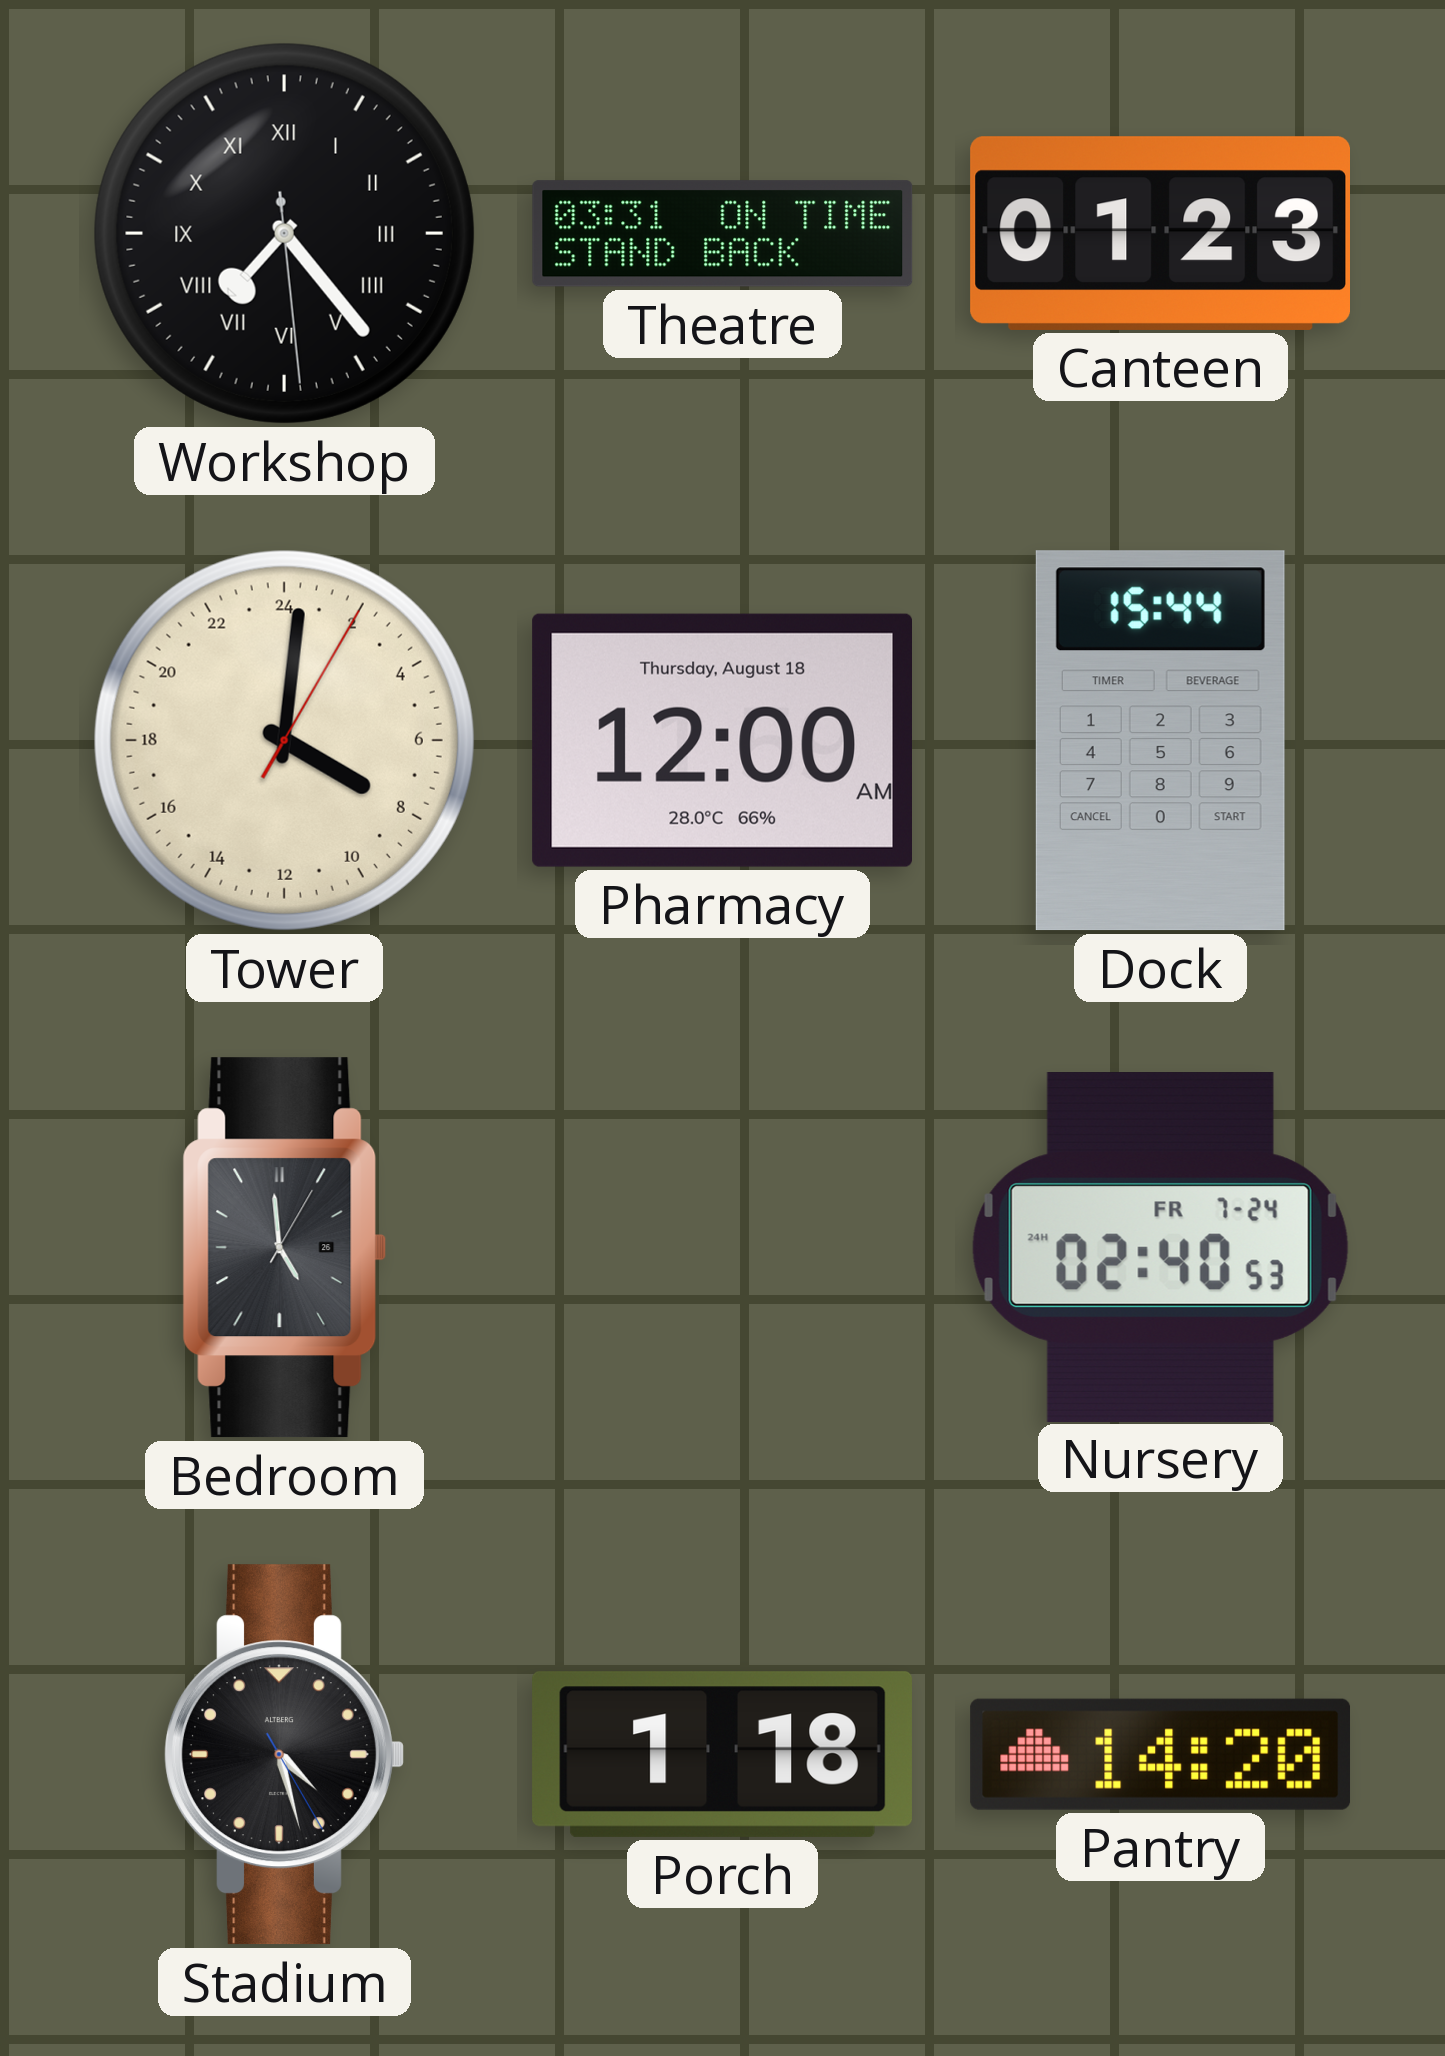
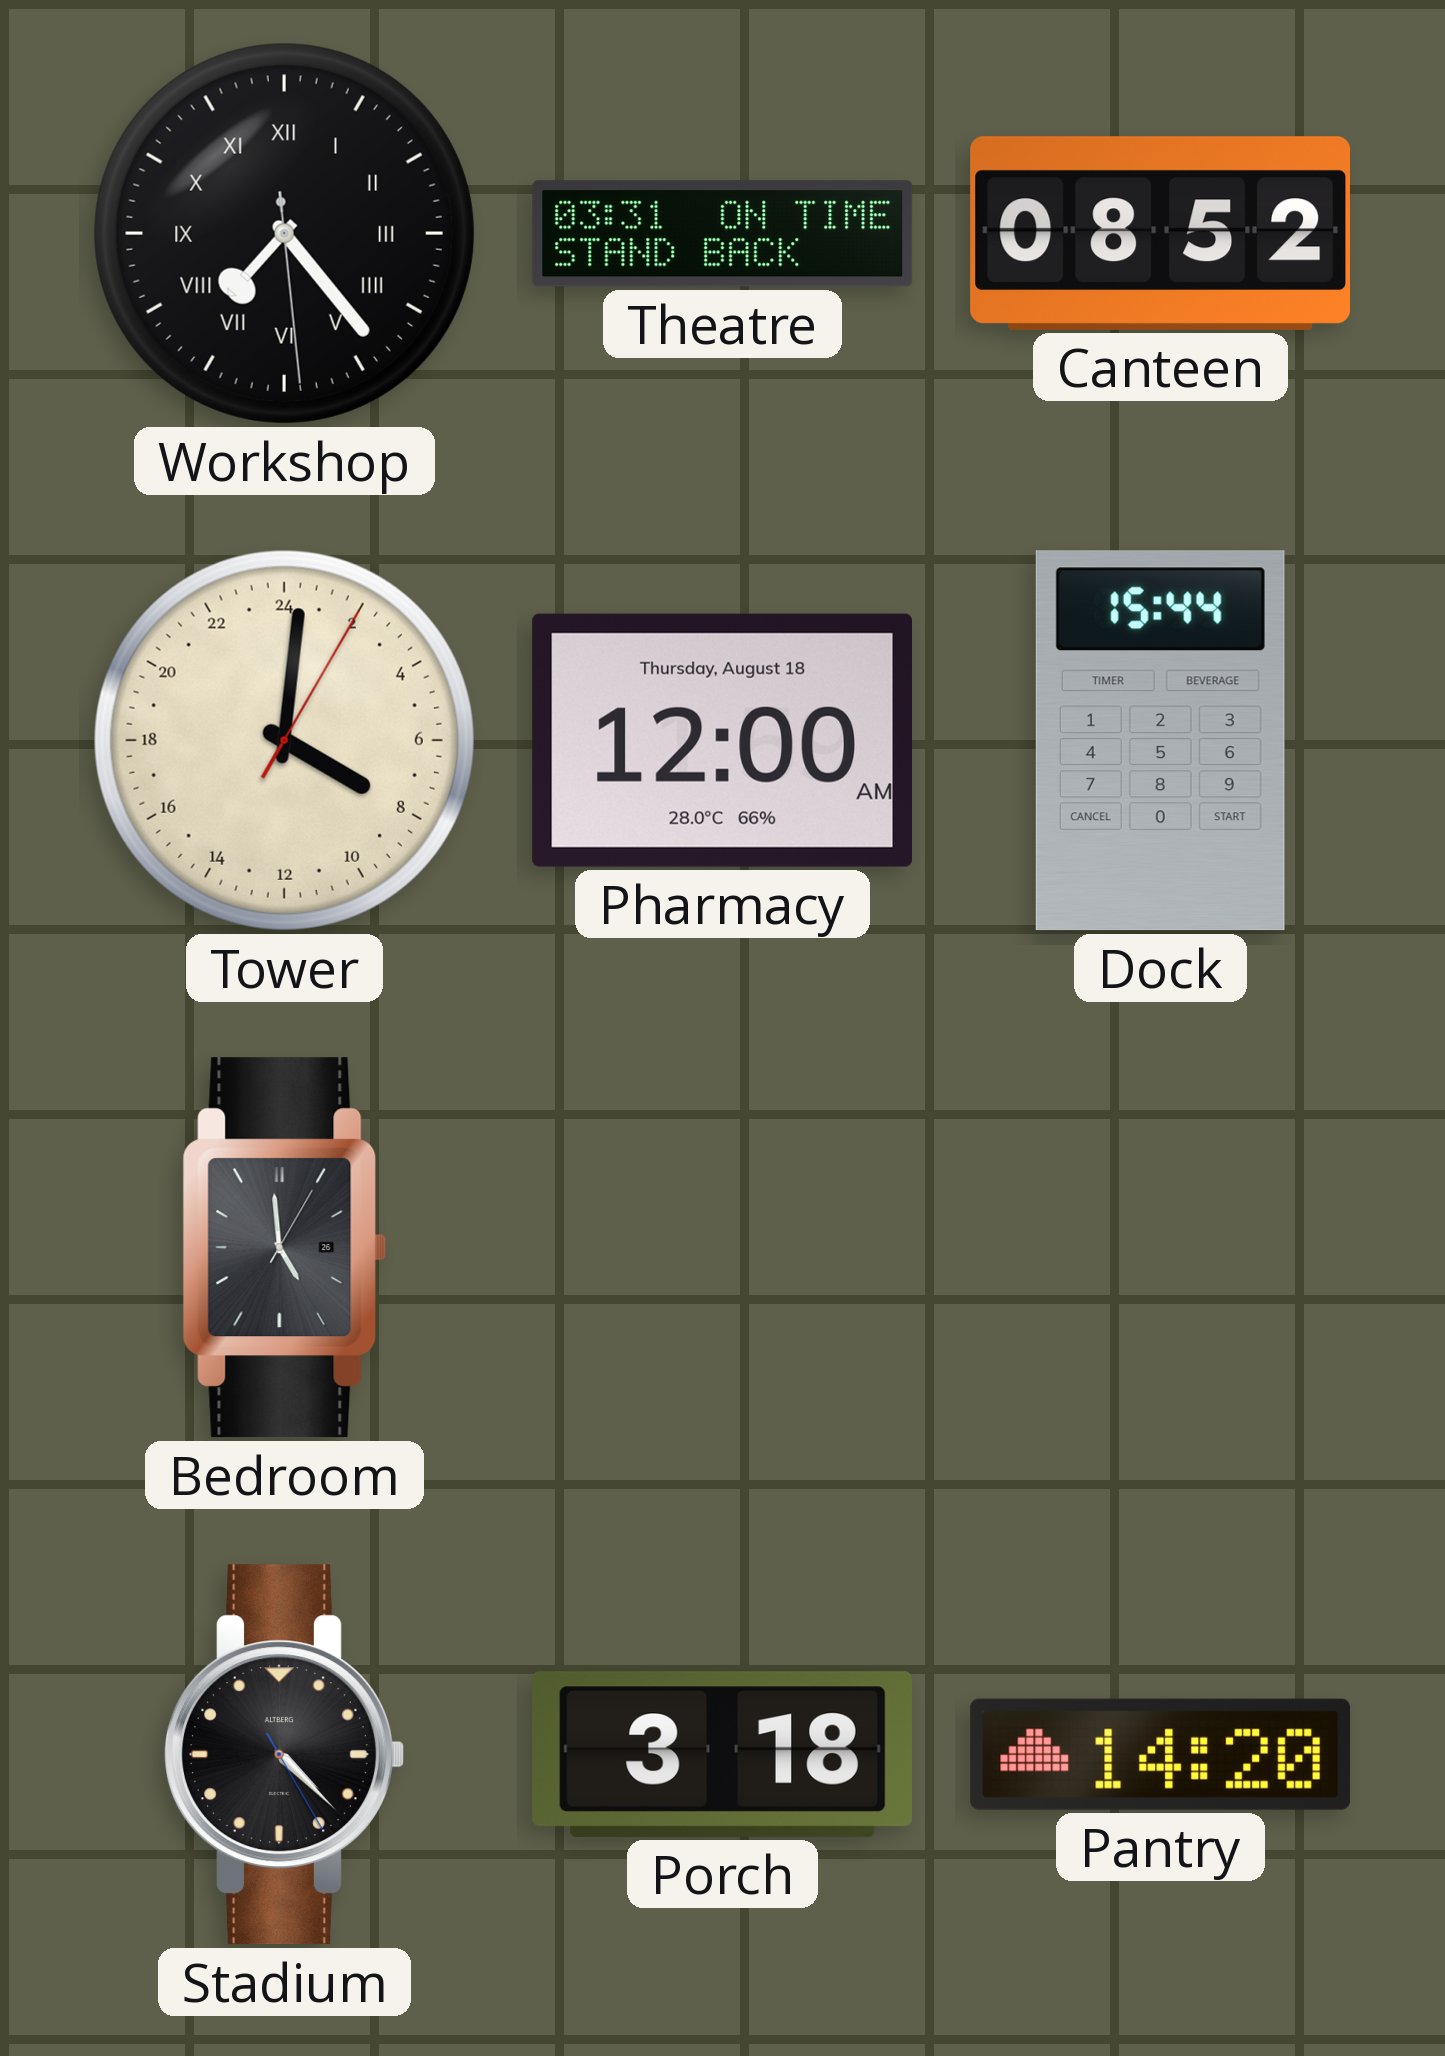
Canteen: 01:23 -> 08:52 (1160, 233)
Nursery: 02:40 -> none (1160, 1247)
Stadium: 4:27 -> 4:22 (284, 1755)
Porch: 1:18 -> 3:18 (722, 1754)
